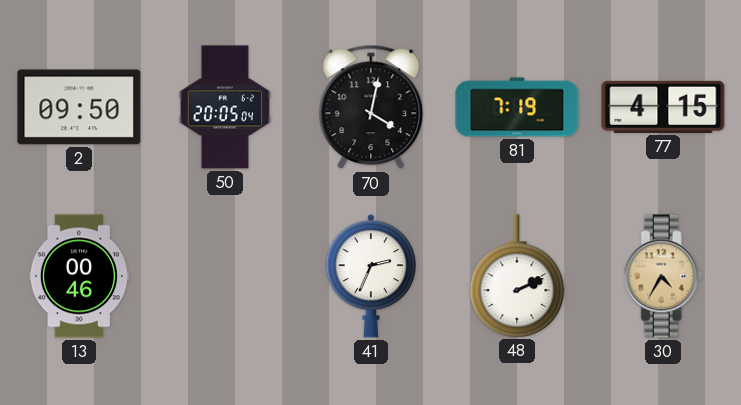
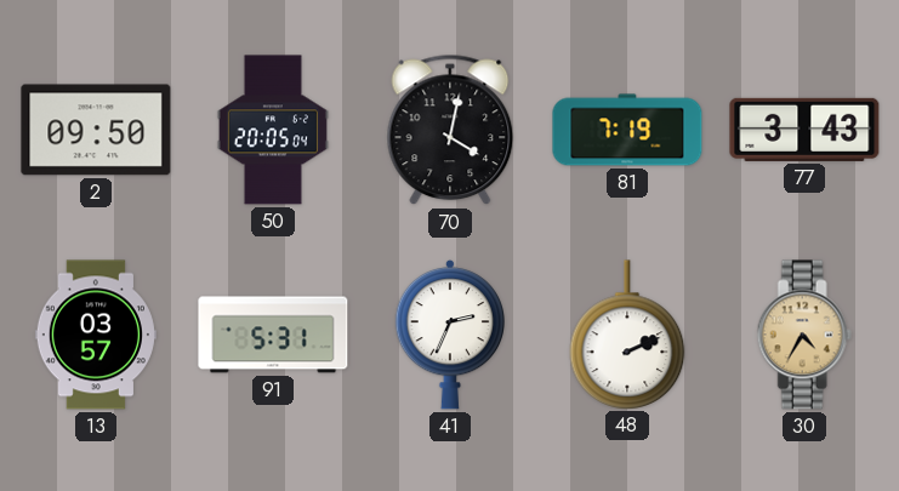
77: 4:15 -> 3:43 (804, 130)
13: 00:46 -> 03:57 (96, 335)
91: none -> 5:31 (273, 335)
